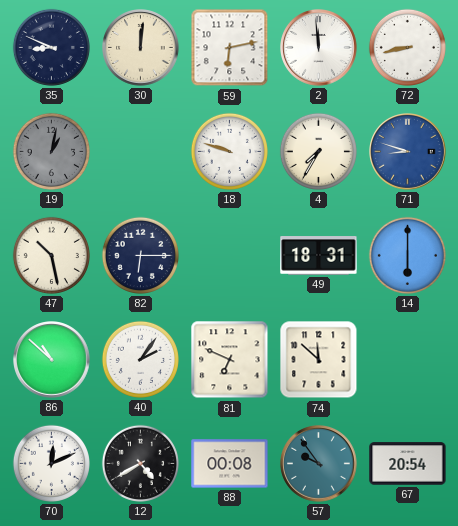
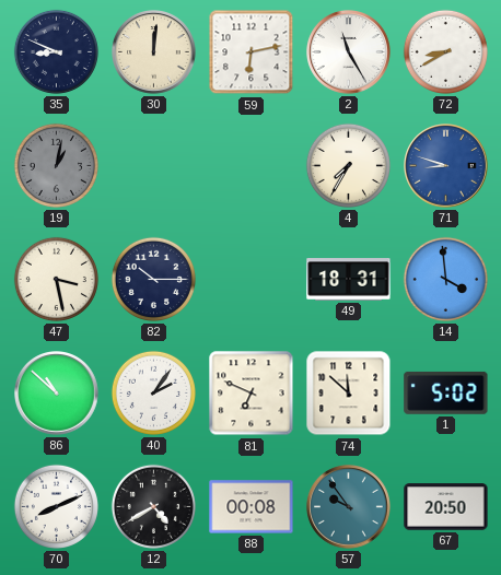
2: 11:59 -> 11:25 (349, 52)
72: 8:43 -> 8:40 (445, 51)
18: 9:48 -> none (229, 151)
47: 10:28 -> 3:28 (56, 279)
82: 6:15 -> 10:15 (153, 279)
14: 6:00 -> 3:59 (445, 279)
1: none -> 5:02 (446, 392)
70: 12:11 -> 8:11 (56, 506)
67: 20:54 -> 20:50 (446, 507)
